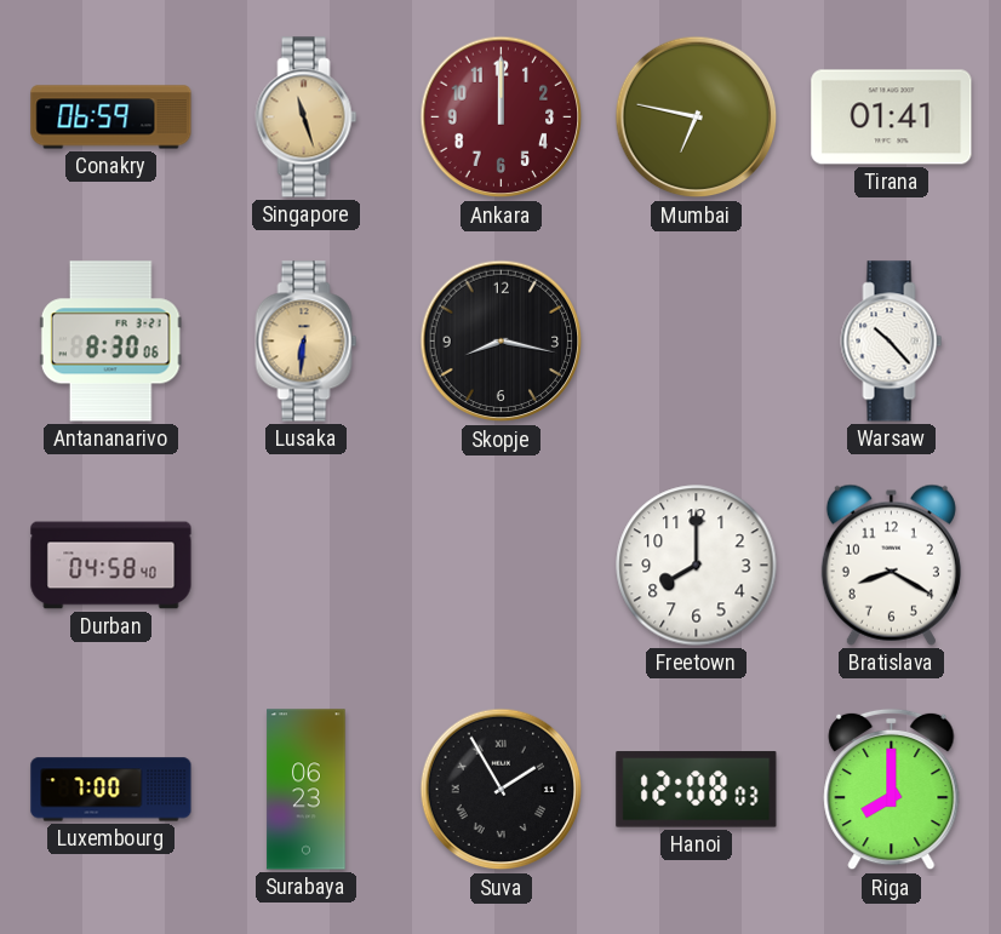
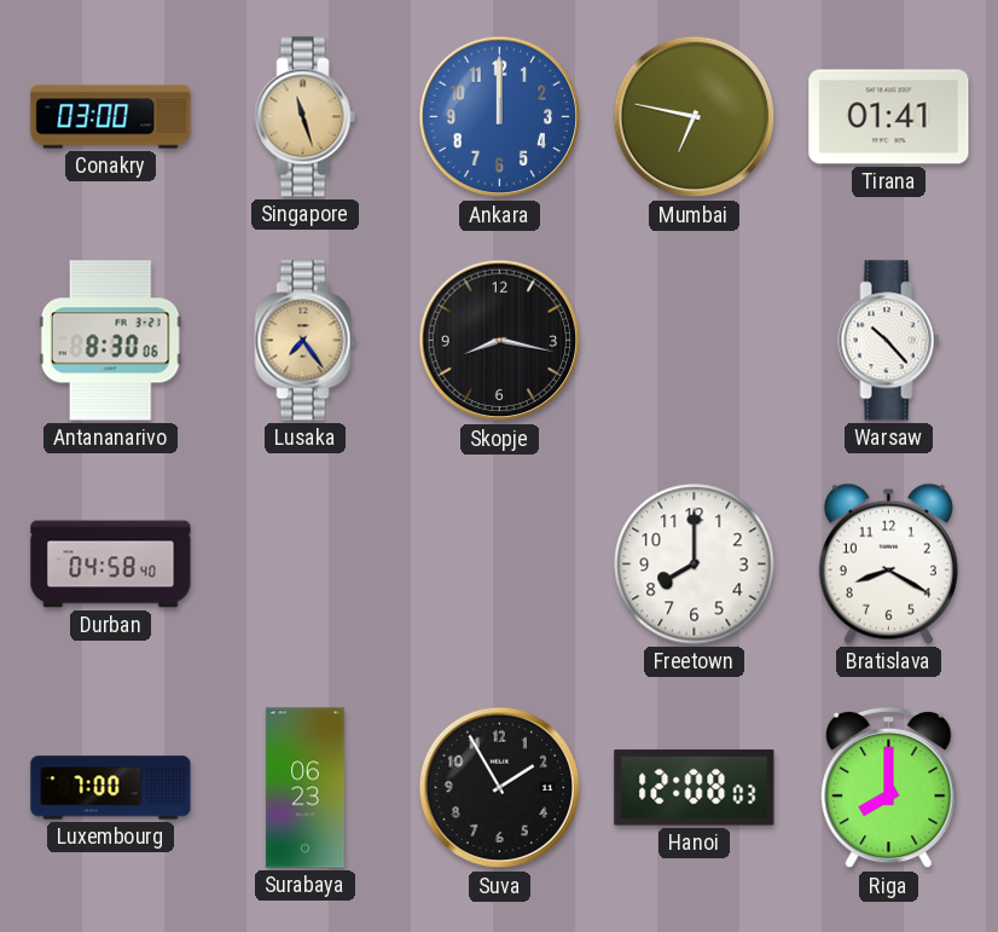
Conakry: 06:59 -> 03:00 (111, 117)
Ankara dial: burgundy -> blue (500, 117)
Lusaka: 6:31 -> 7:24 (306, 341)
Suva numerals: Roman -> Arabic (500, 788)
